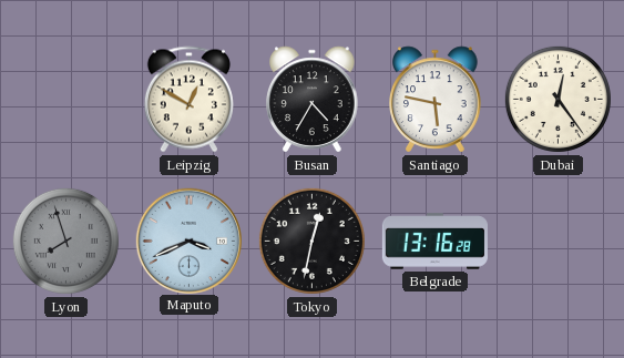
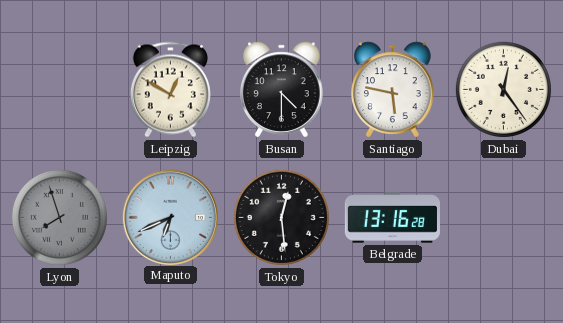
Busan: 4:35 -> 4:30 (282, 90)
Maputo: 3:41 -> 6:41 (170, 217)
Tokyo: 12:32 -> 12:29 (281, 217)
